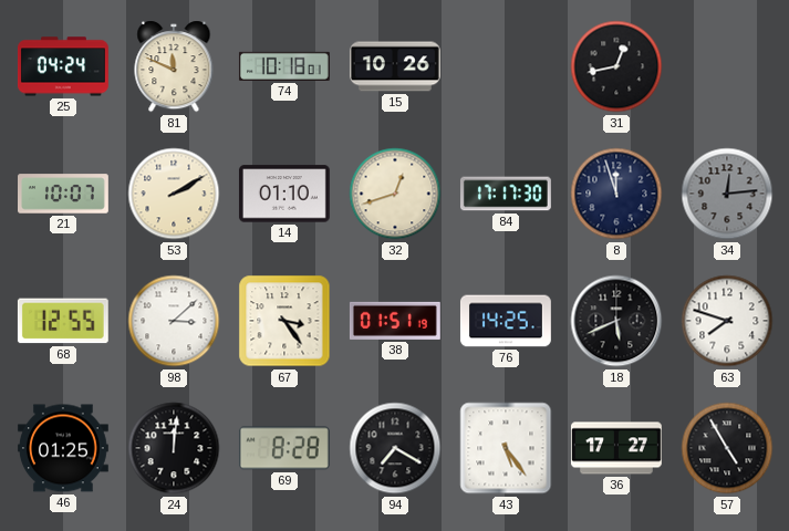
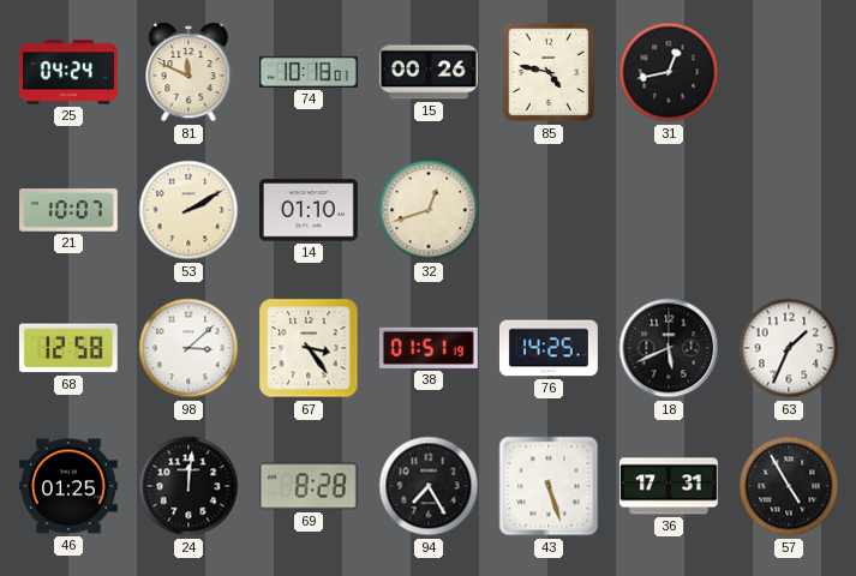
15: 10:26 -> 00:26 (429, 72)
85: none -> 4:47 (547, 72)
84: 17:17 -> none (506, 194)
8: 11:57 -> none (616, 194)
34: 12:14 -> none (727, 194)
68: 12:55 -> 12:58 (68, 348)
63: 7:48 -> 1:34 (789, 348)
94: 7:20 -> 7:25 (429, 486)
43: 5:24 -> 5:27 (549, 486)
36: 17:27 -> 17:31 (669, 486)
